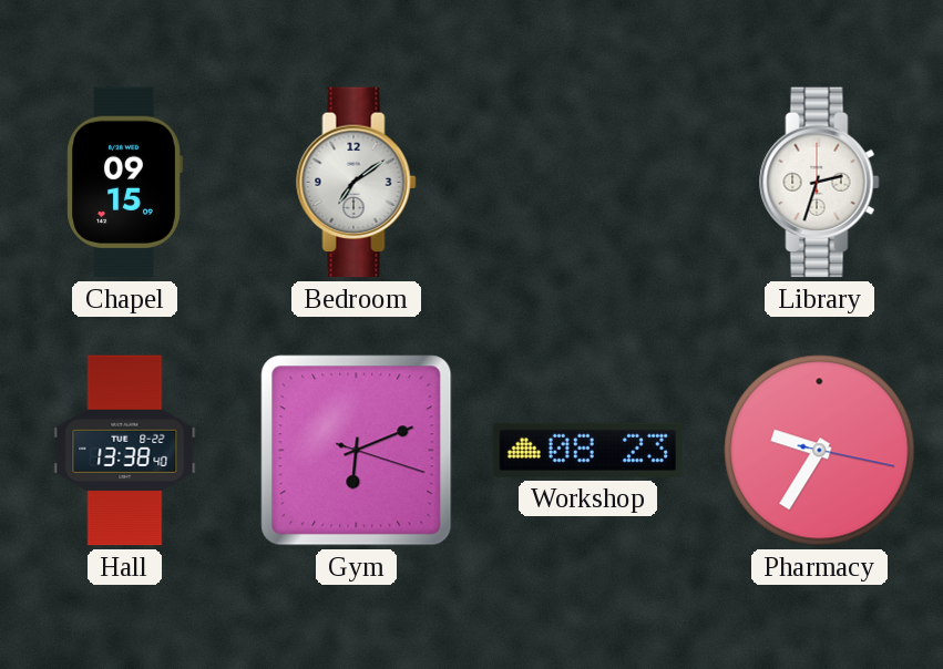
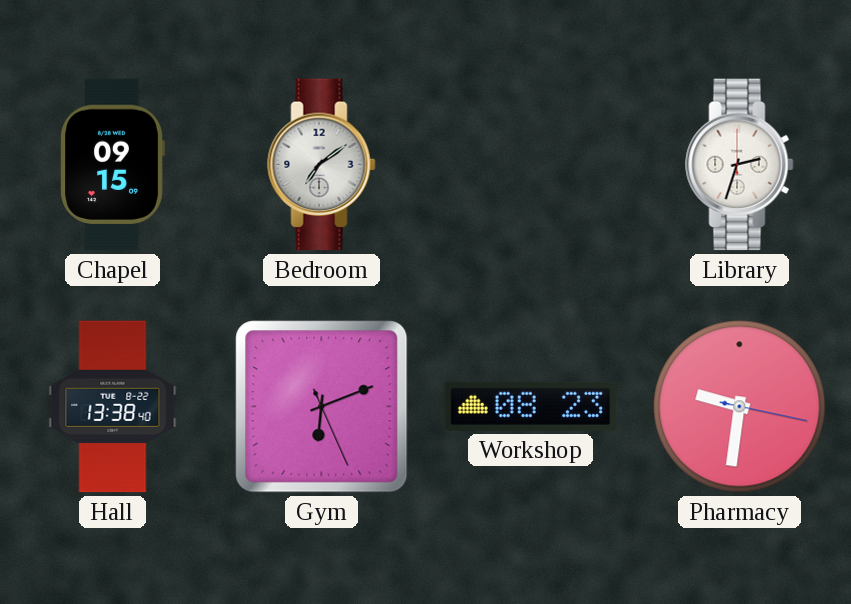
Gym: 6:11:18 -> 6:11:26 (322, 407)
Pharmacy: 9:35 -> 9:31 (740, 407)
